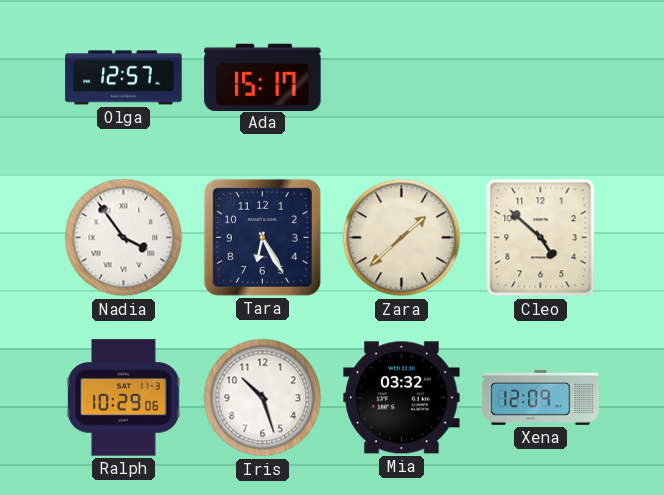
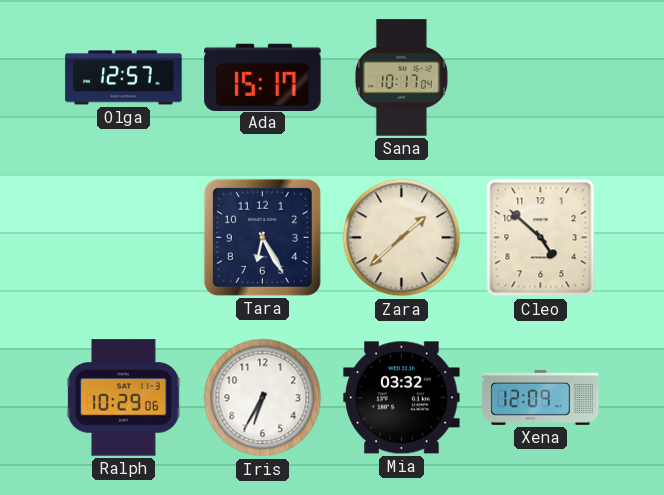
Sana: none -> 10:17 (401, 78)
Nadia: 3:54 -> none (124, 238)
Iris: 10:27 -> 6:35 (263, 398)
